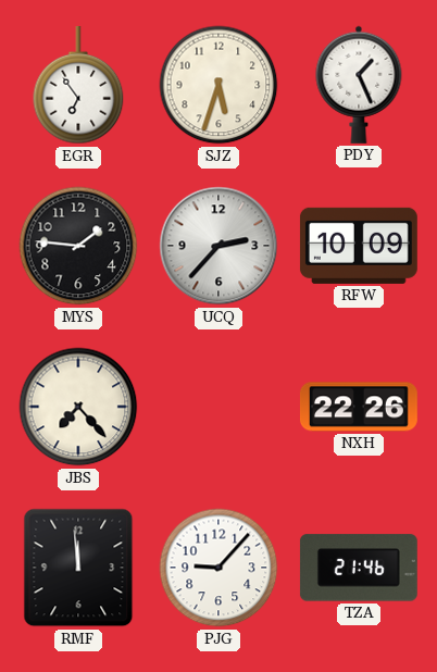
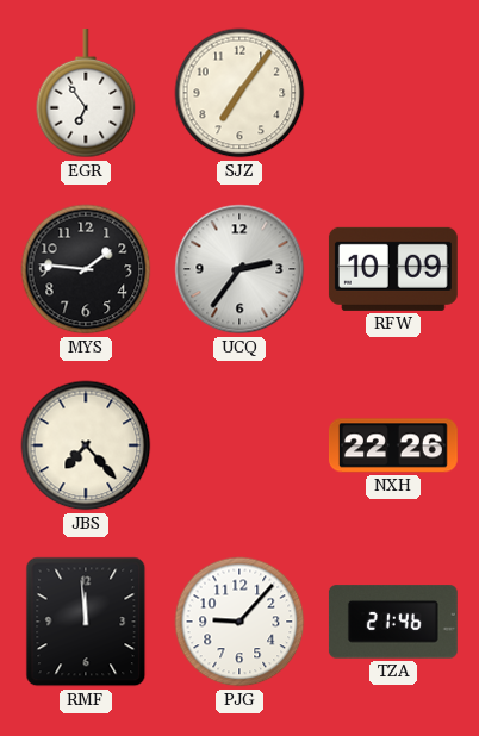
SJZ: 5:33 -> 7:06 (240, 93)
PDY: 1:26 -> none (359, 85)
UCQ: 2:37 -> 2:36 (240, 269)
